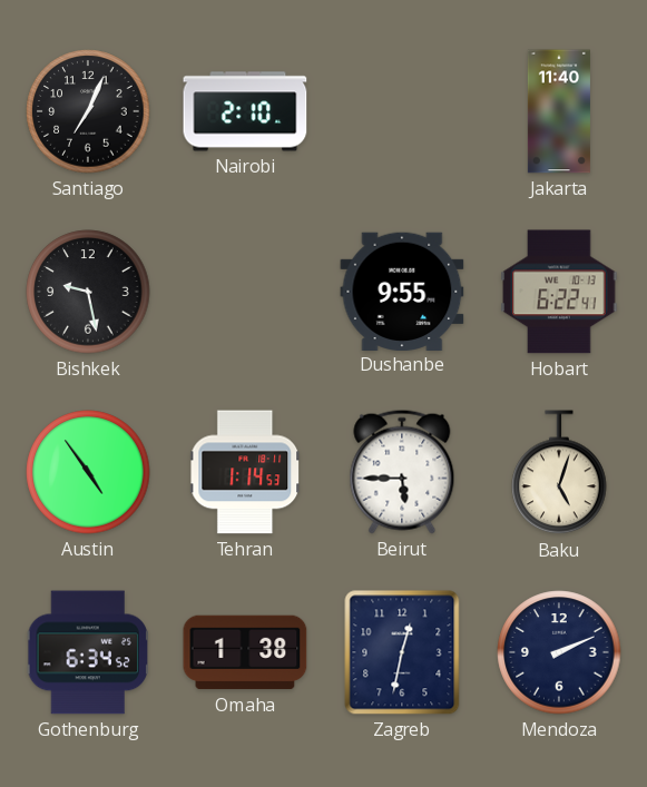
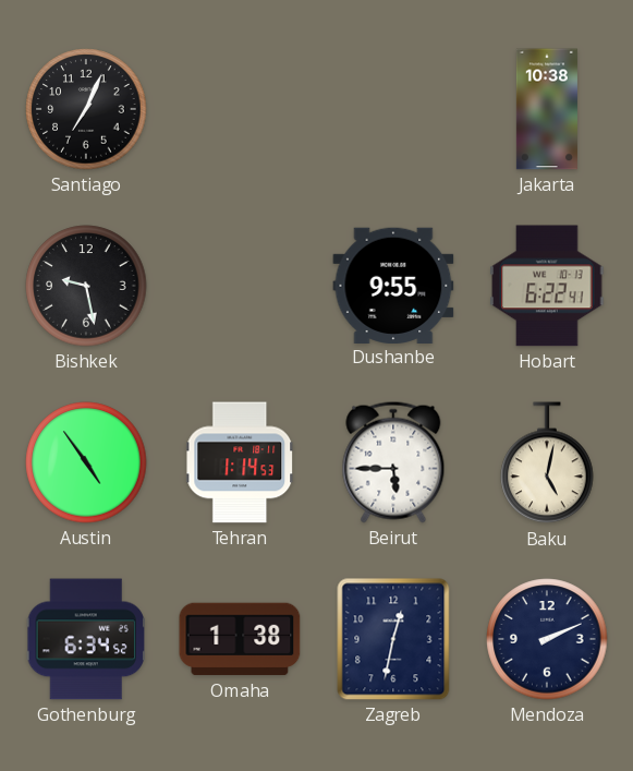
Nairobi: 2:10 -> none (245, 111)
Jakarta: 11:40 -> 10:38 (547, 109)
Baku: 5:03 -> 5:02 (547, 463)
